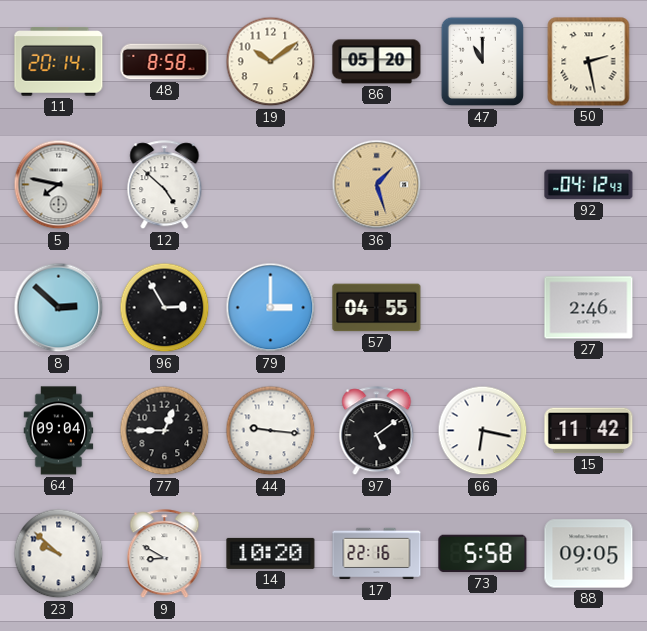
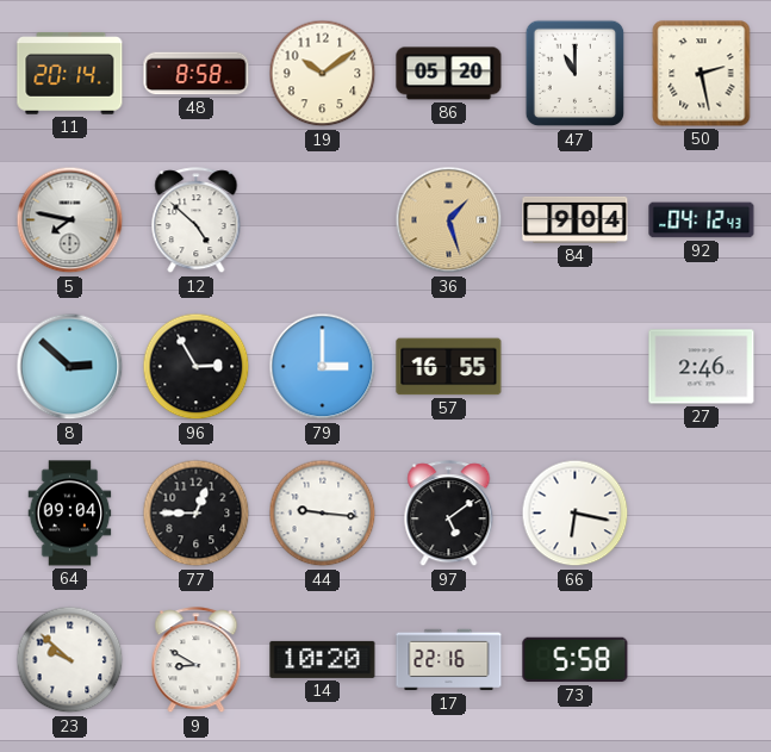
84: none -> 9:04 (576, 219)
57: 04:55 -> 16:55 (449, 367)
15: 11:42 -> none (589, 431)
88: 09:05 -> none (589, 554)
